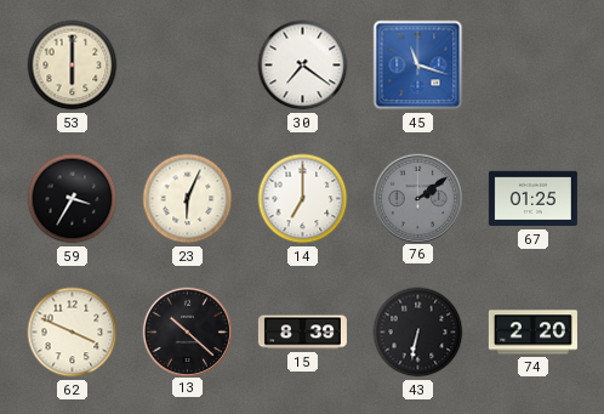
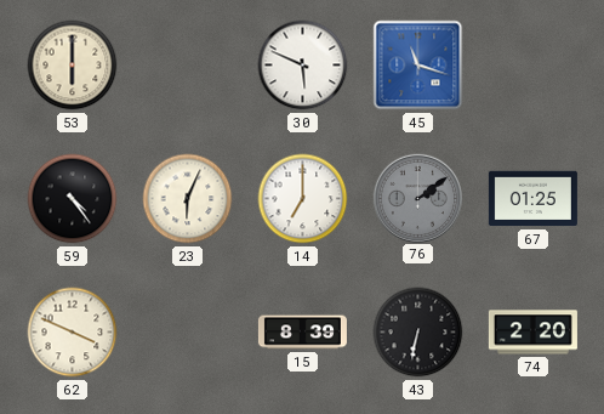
30: 7:21 -> 5:49 (303, 66)
59: 3:35 -> 4:24 (73, 199)
13: 10:22 -> none (187, 331)
